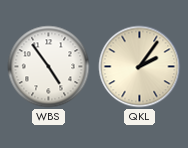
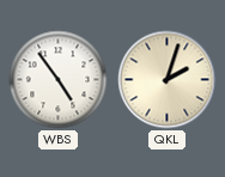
QKL: 2:06 -> 2:03 (168, 80)
